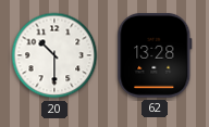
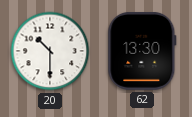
62: 13:28 -> 13:30 (142, 51)
